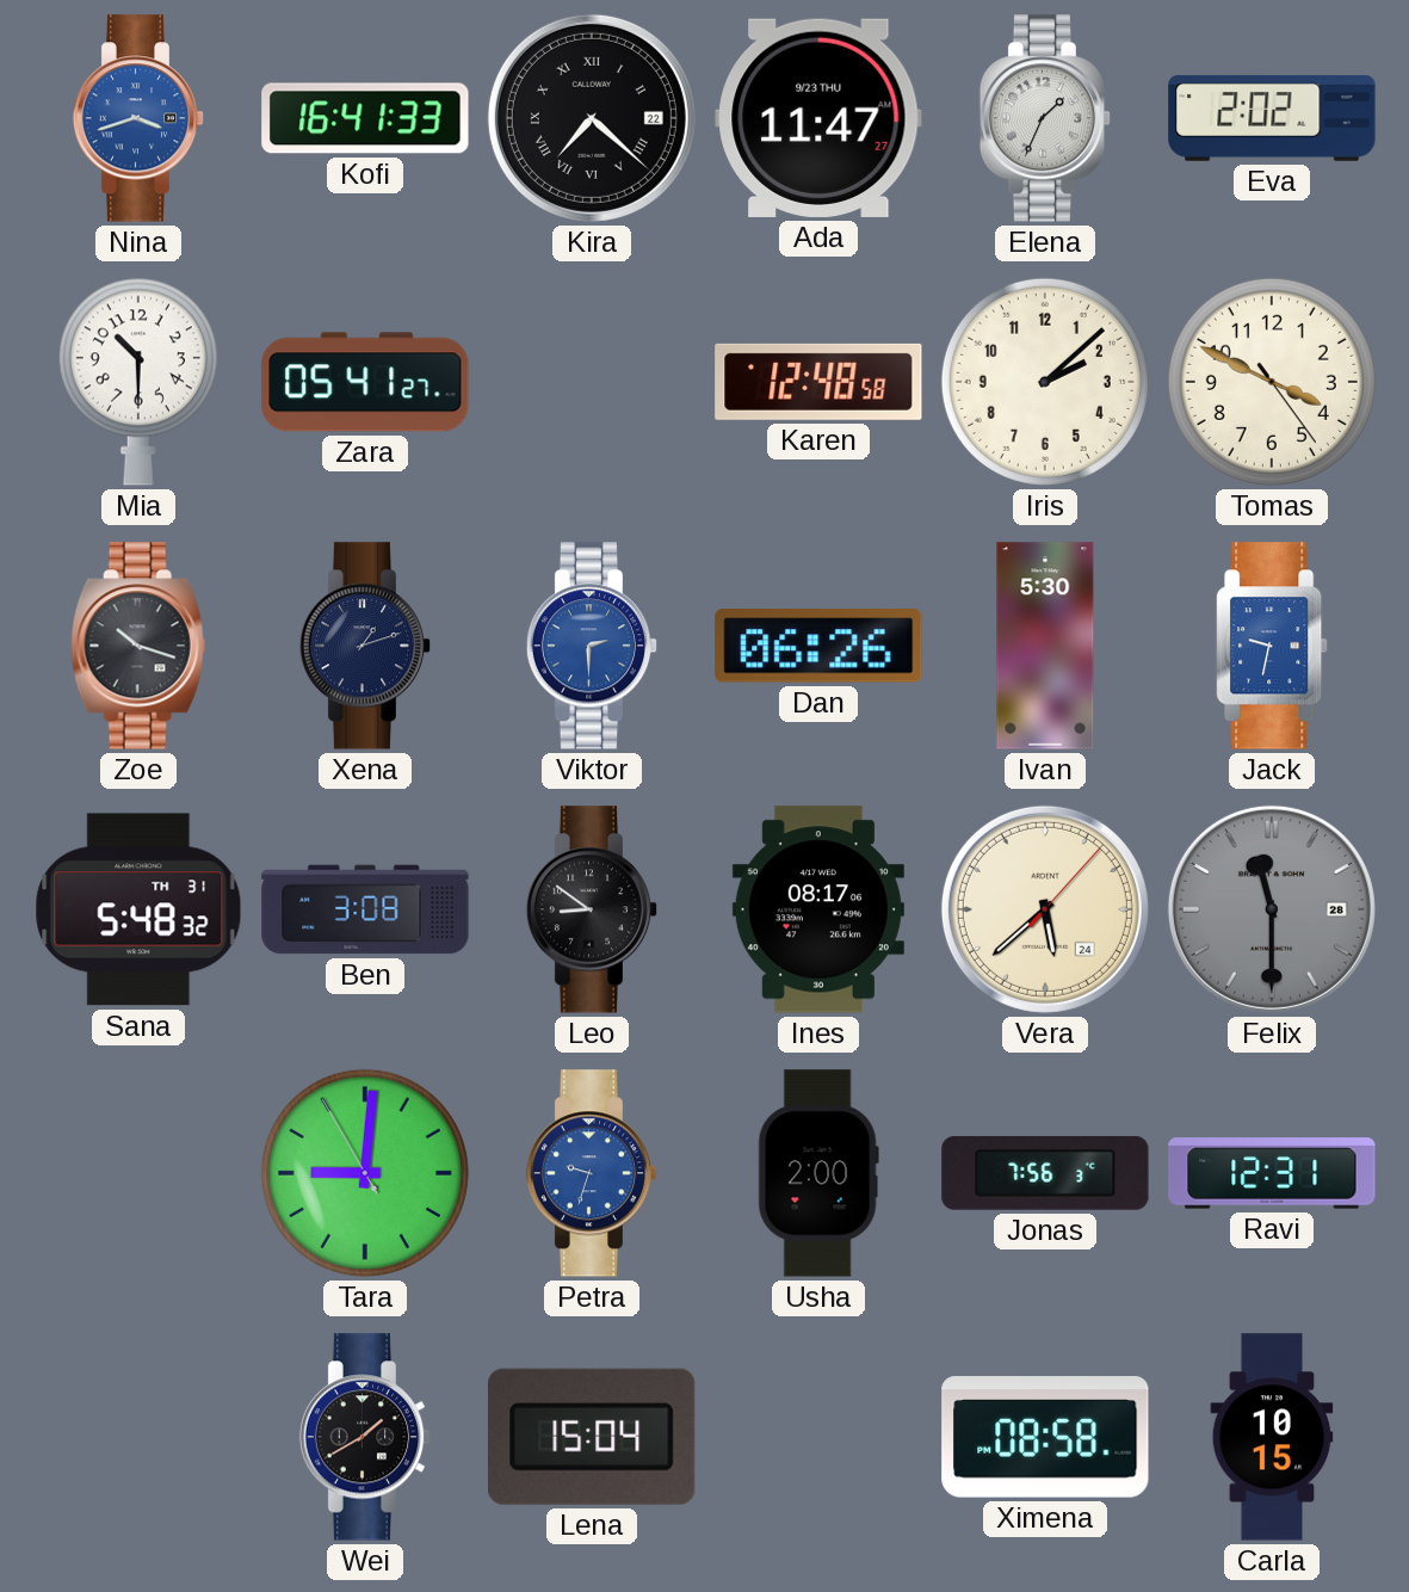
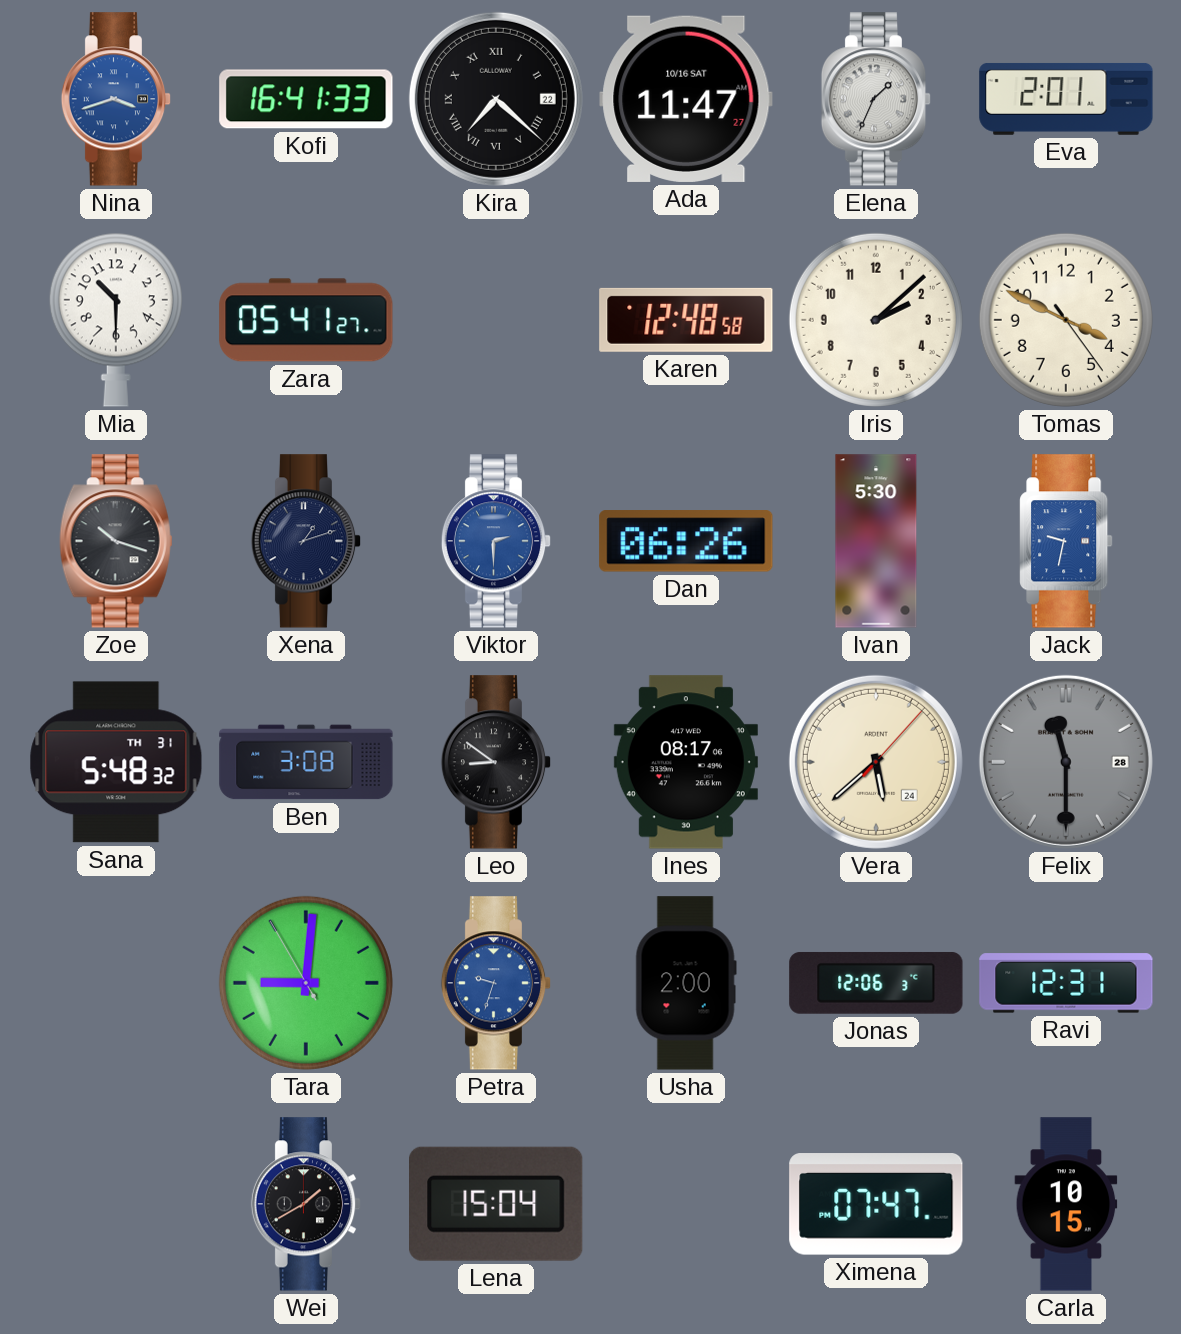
Ada date: 9/23 THU -> 10/16 SAT (686, 99)
Eva: 2:02 -> 2:01 (1066, 99)
Jonas: 7:56 -> 12:06 (876, 983)
Ximena: 08:58 -> 07:47 (876, 1204)
